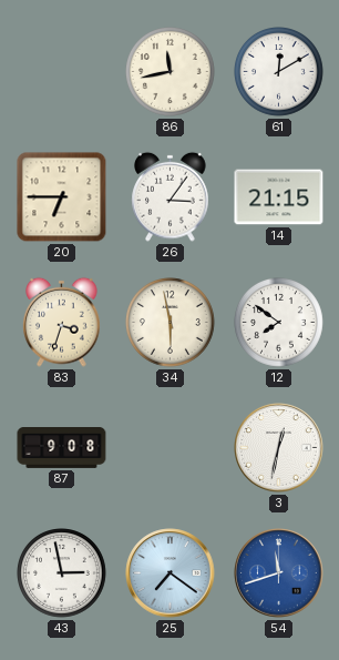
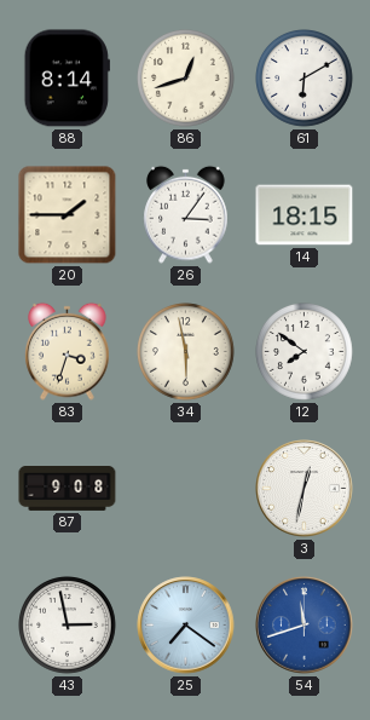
88: none -> 8:14 (67, 79)
86: 11:43 -> 12:42 (186, 79)
61: 12:10 -> 6:10 (305, 79)
20: 6:45 -> 1:45 (68, 215)
14: 21:15 -> 18:15 (305, 215)
